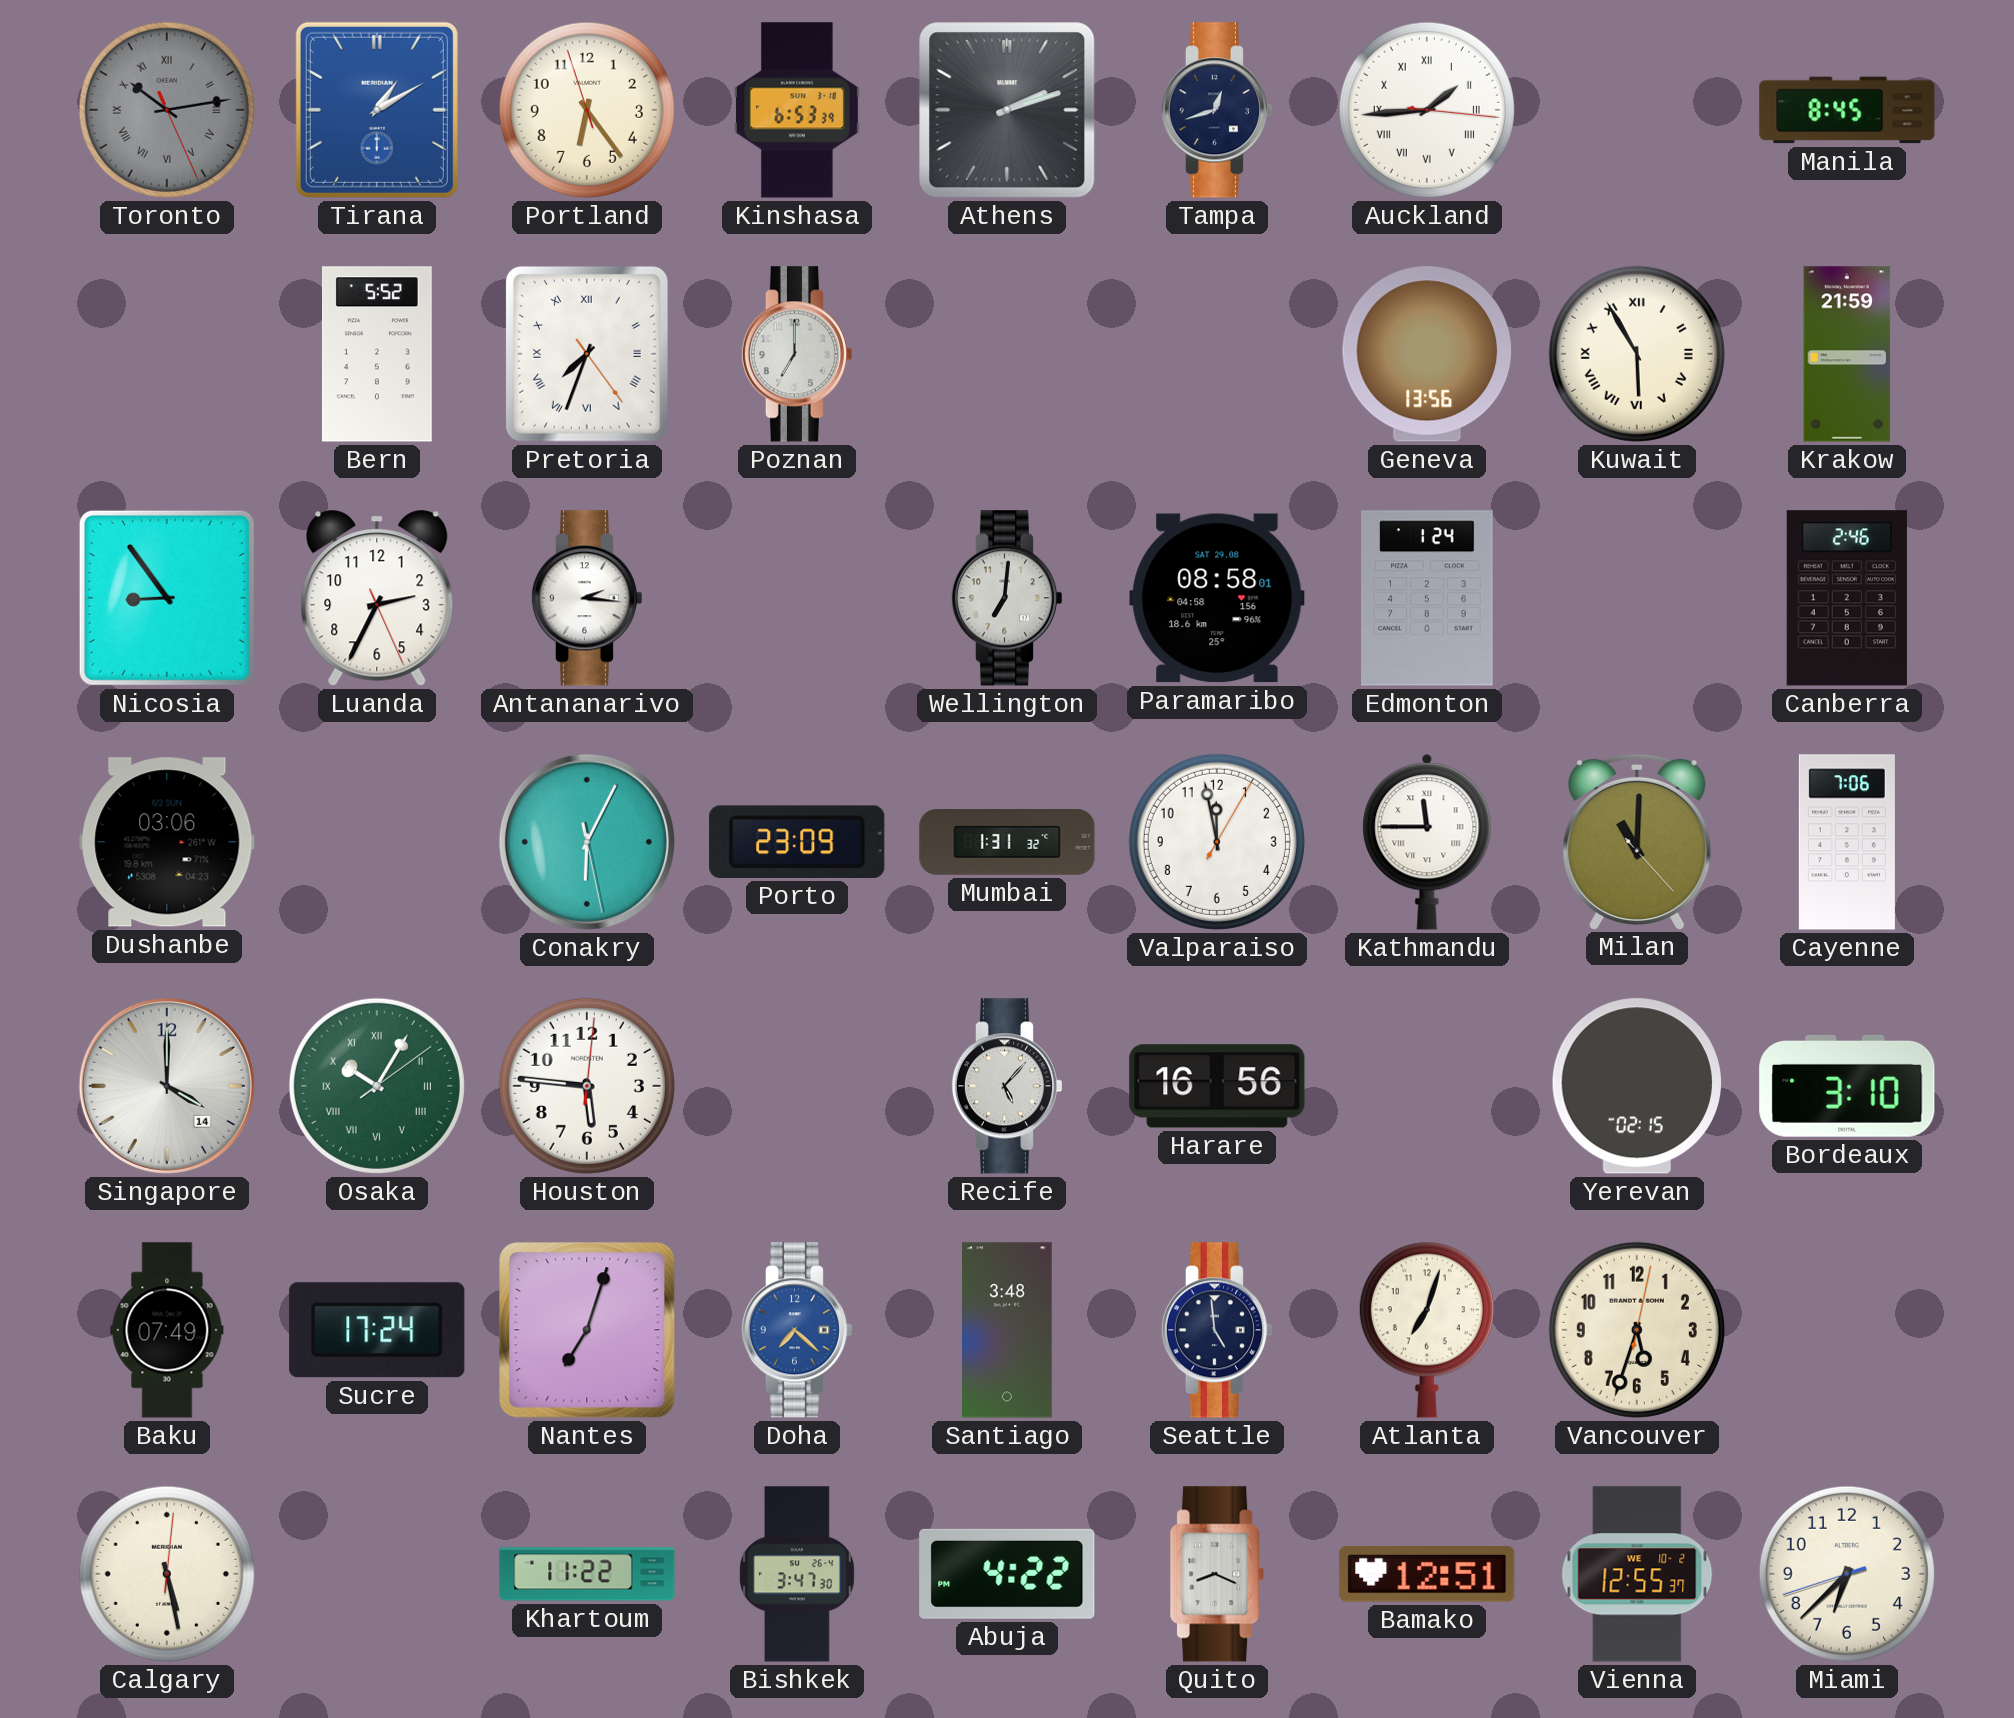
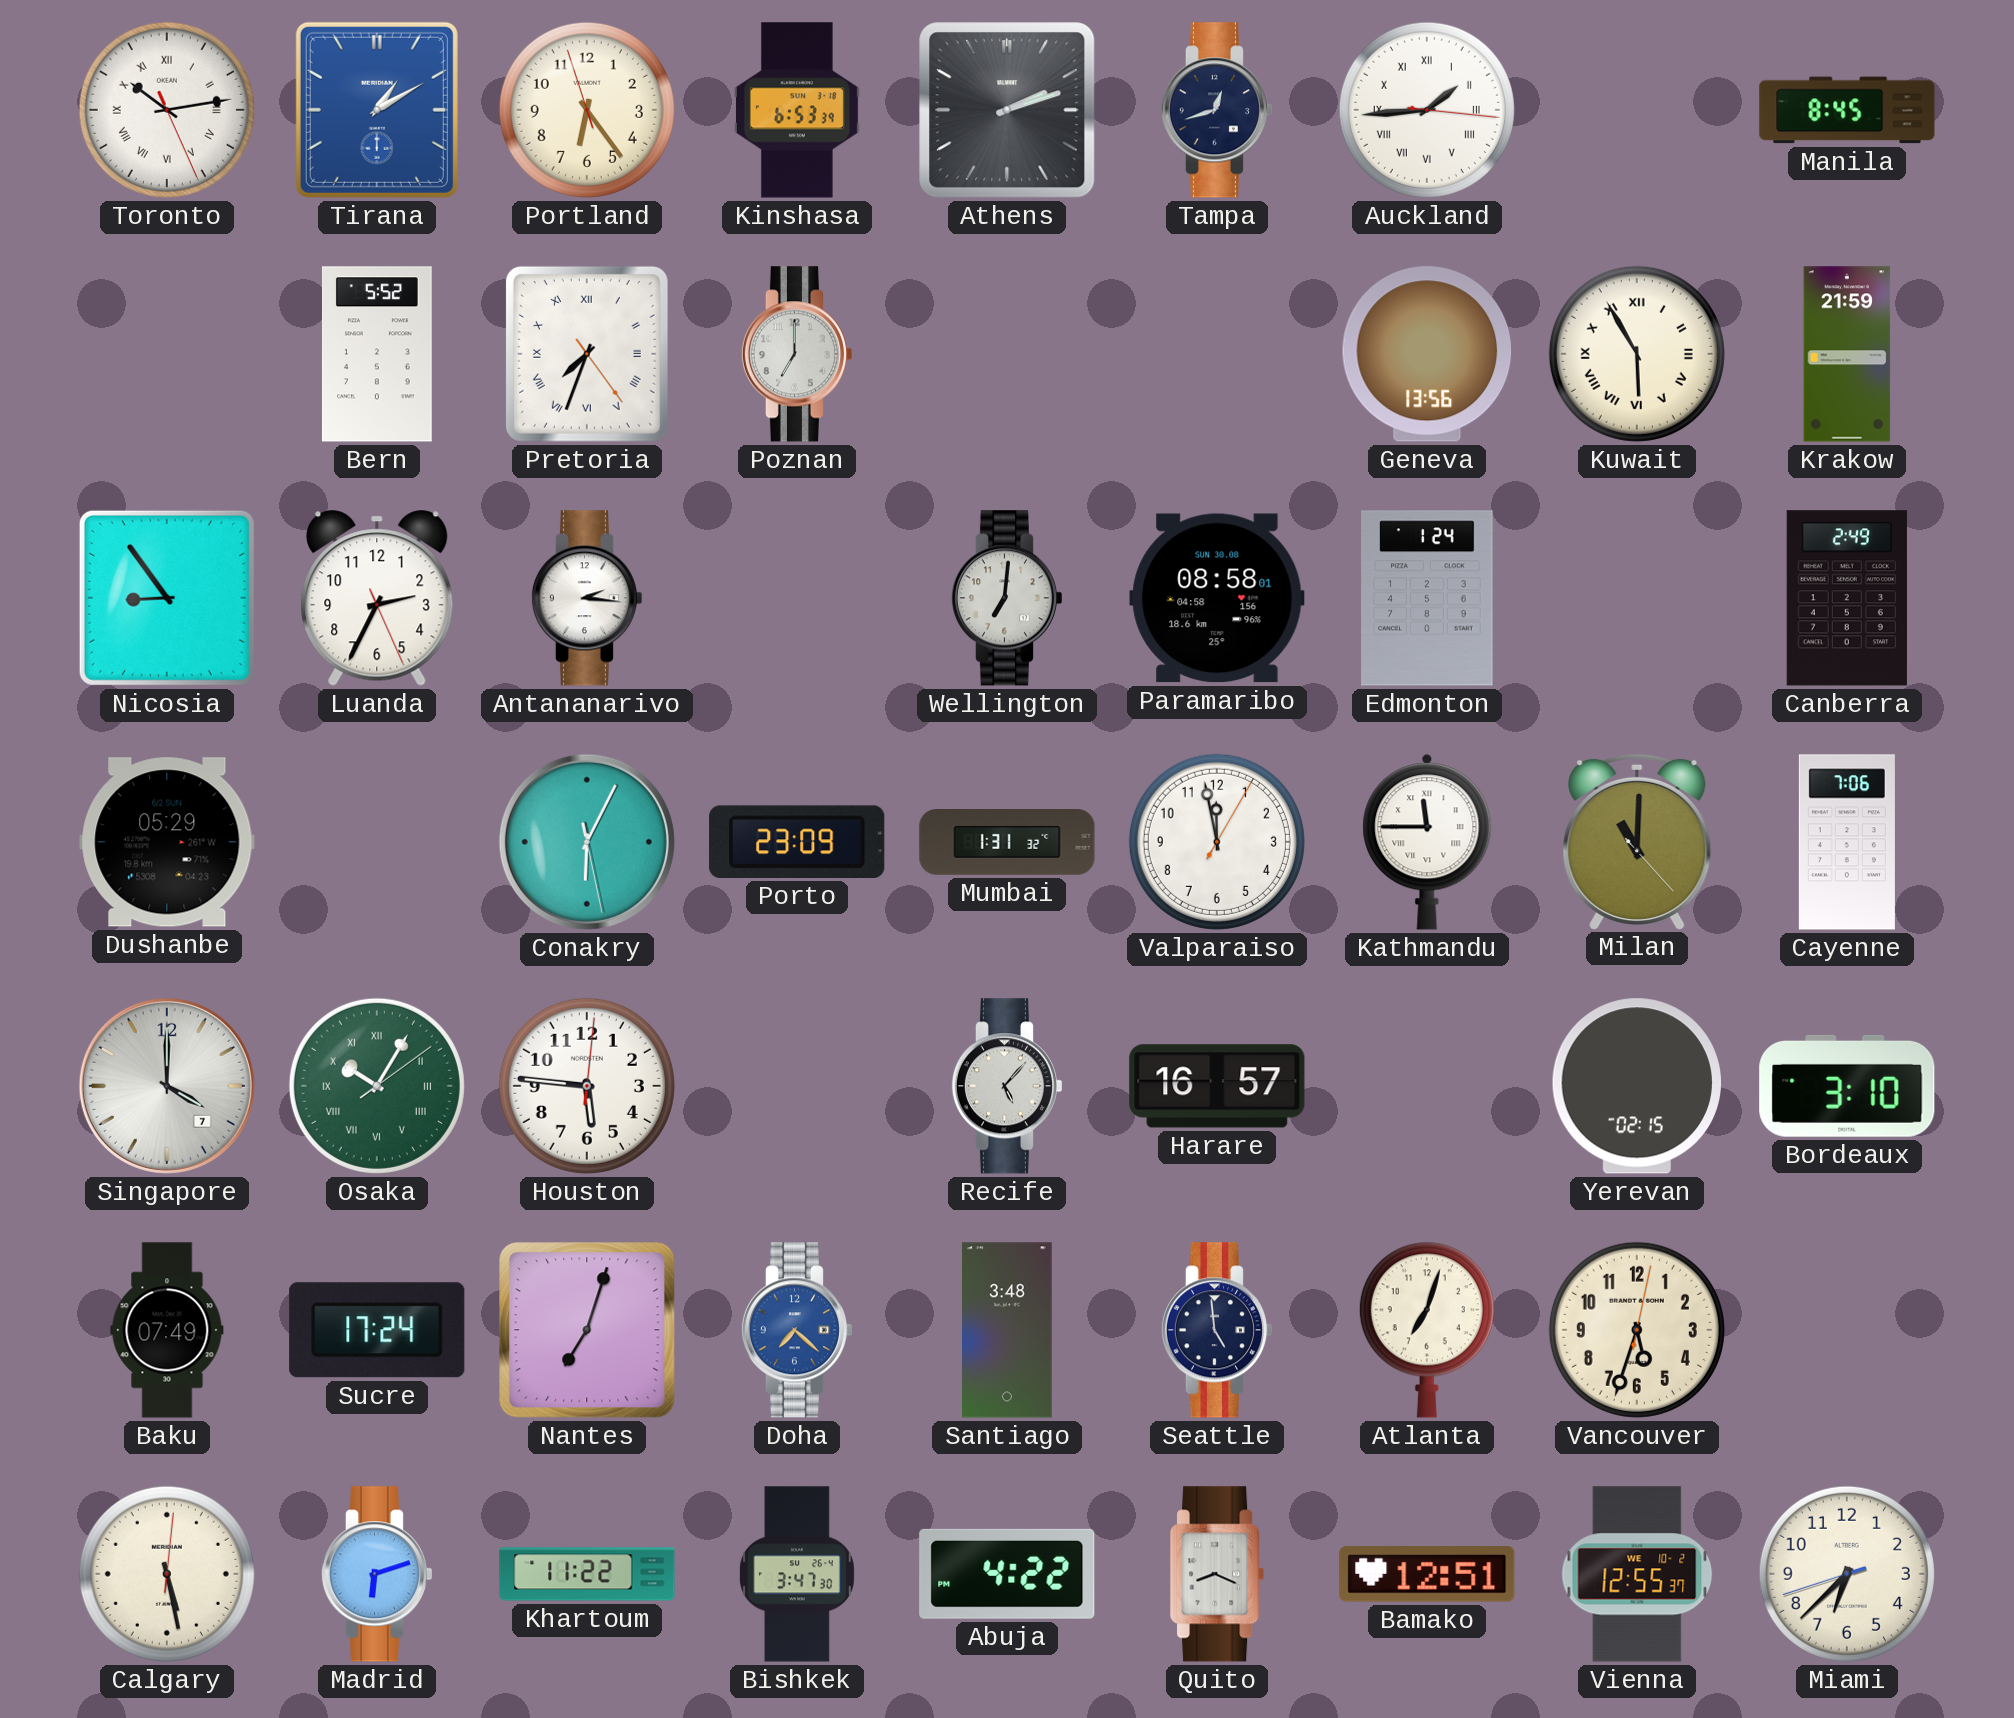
Toronto dial: grey -> white (167, 110)
Paramaribo date: SAT 29.08 -> SUN 30.08 (1217, 598)
Canberra: 2:46 -> 2:49 (1847, 598)
Dushanbe: 03:06 -> 05:29 (167, 842)
Singapore date: 14 -> 7 (167, 1086)
Harare: 16:56 -> 16:57 (1217, 1086)
Madrid: none -> 6:12 (376, 1574)
